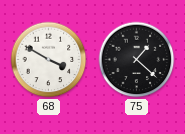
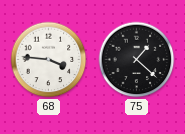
68: 3:50 -> 3:46 (49, 60)
